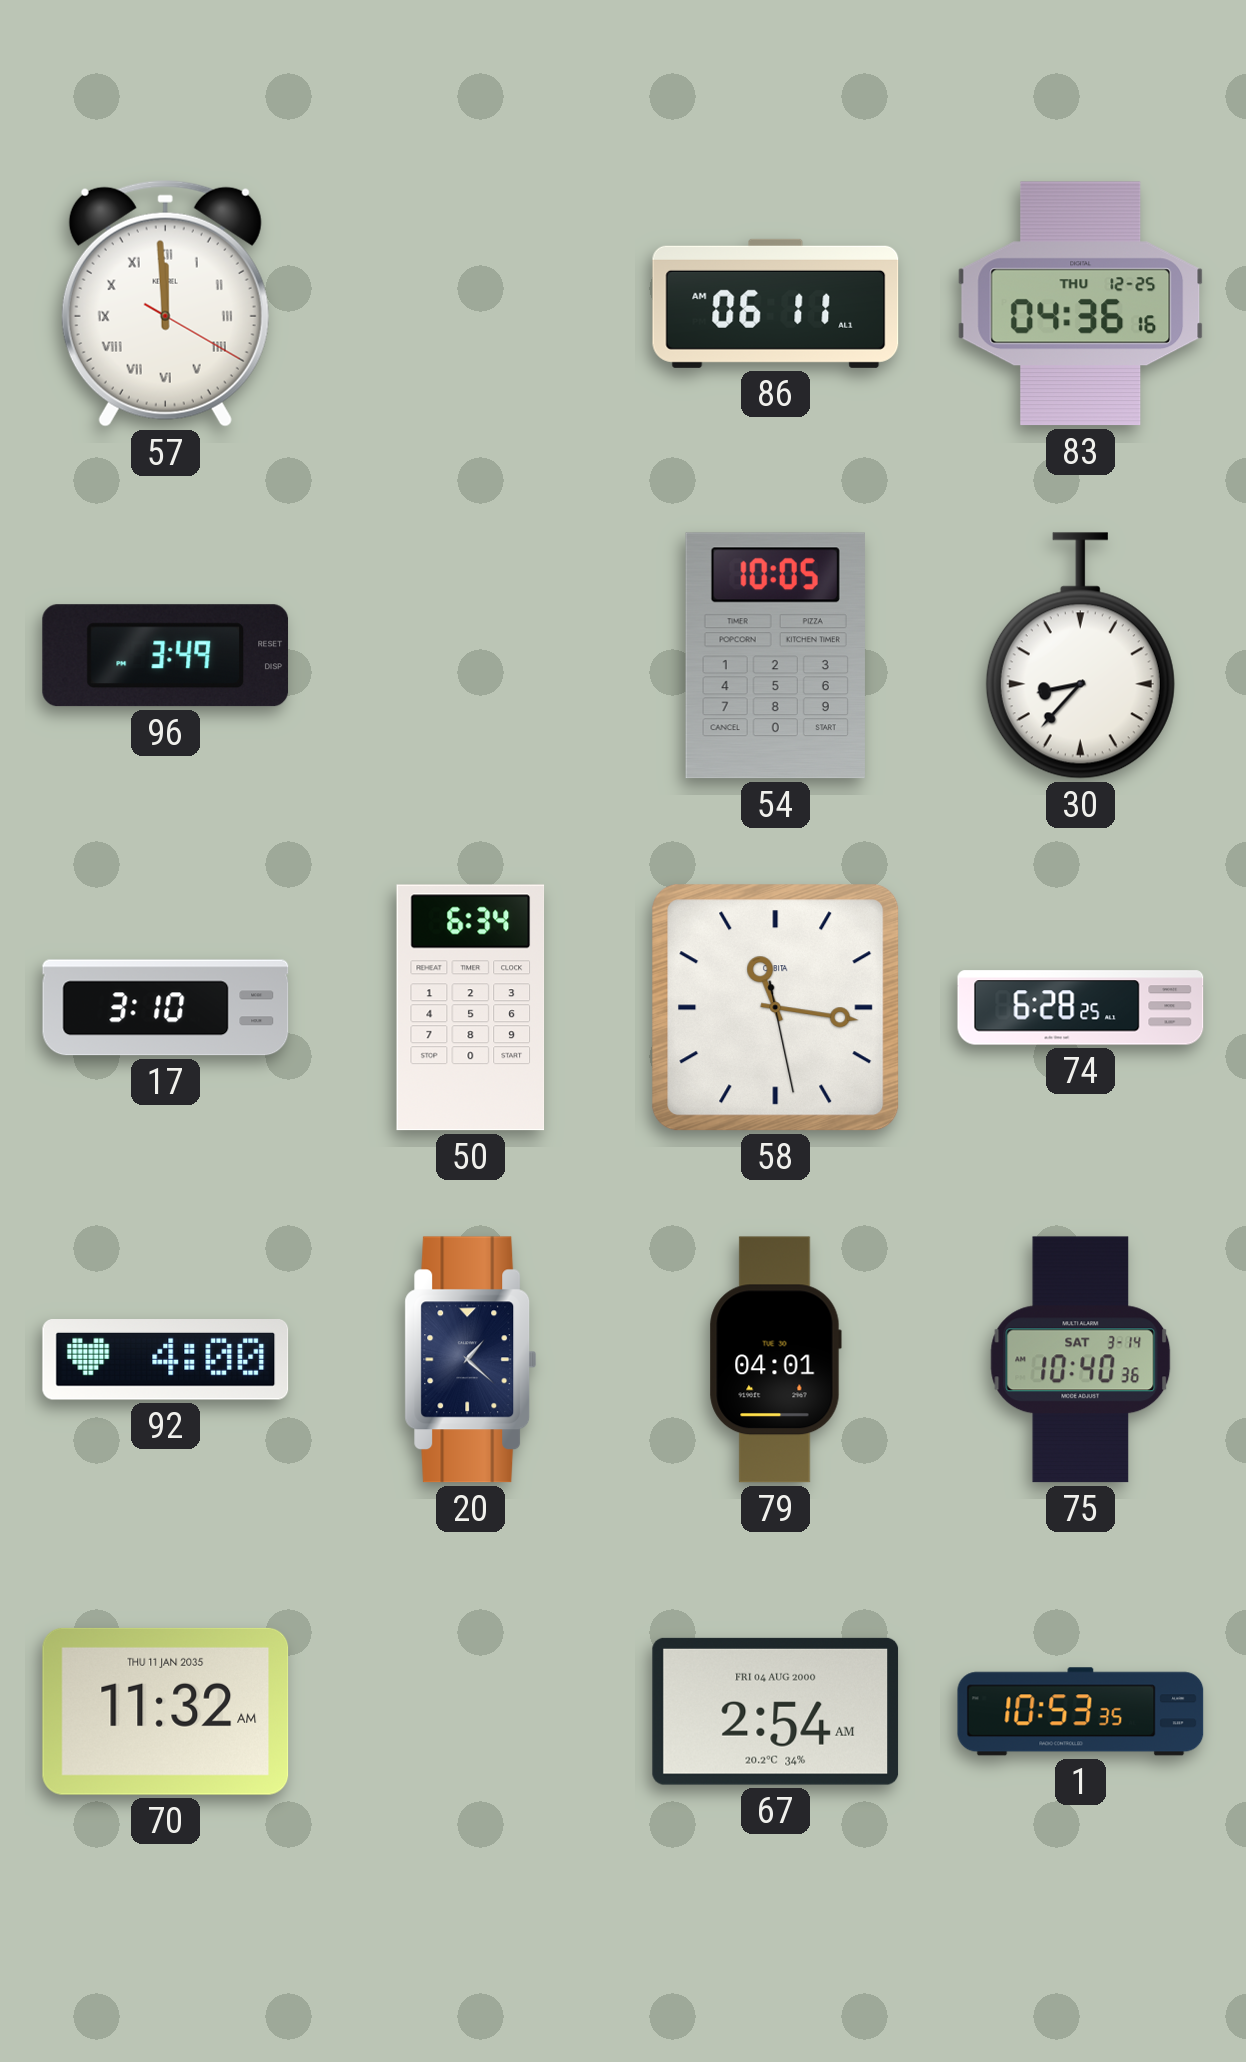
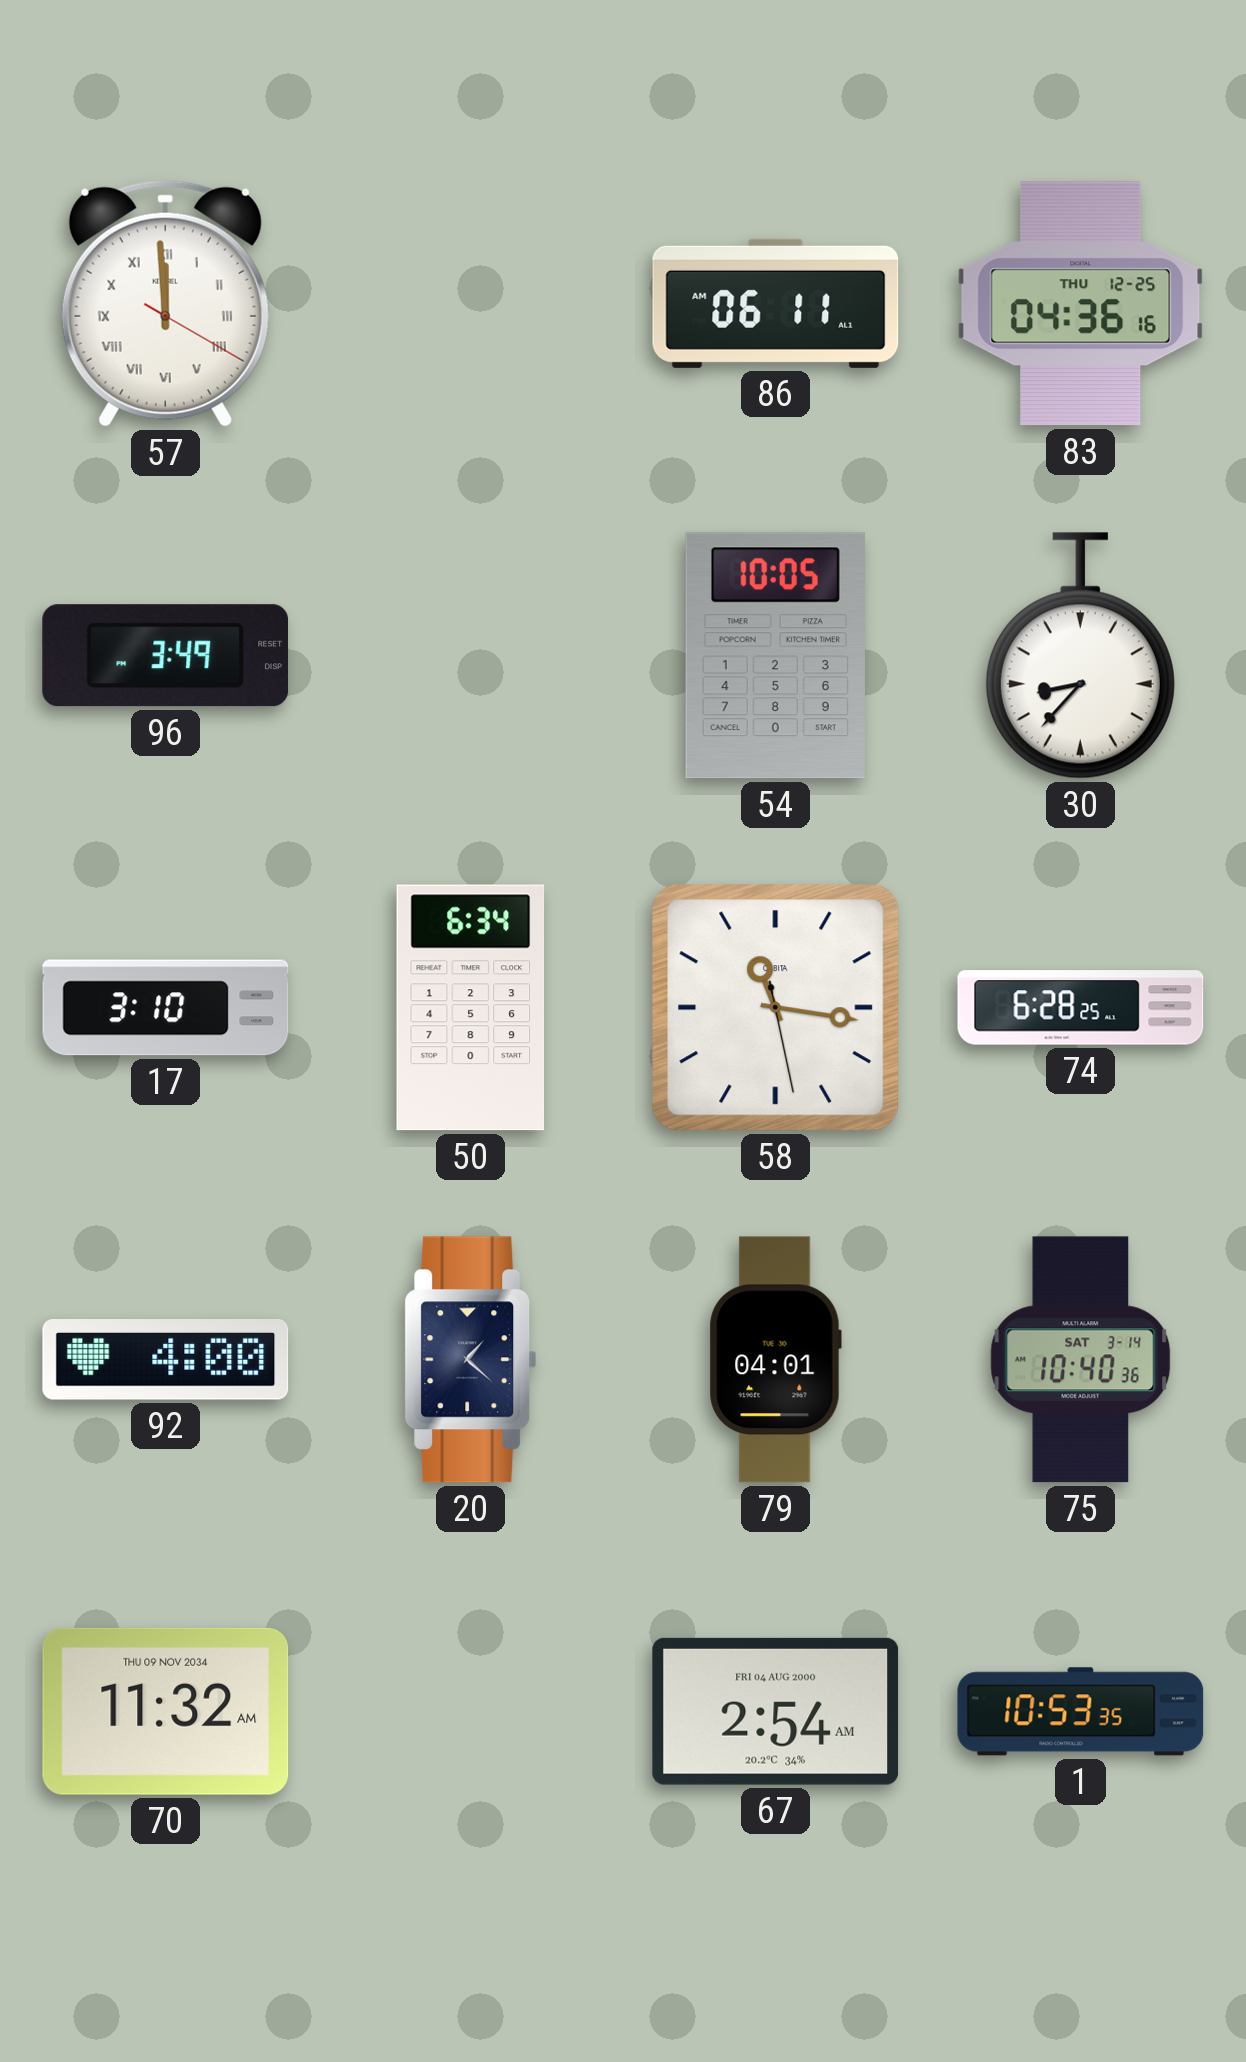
70 date: THU 11 JAN 2035 -> THU 09 NOV 2034 (166, 1711)
